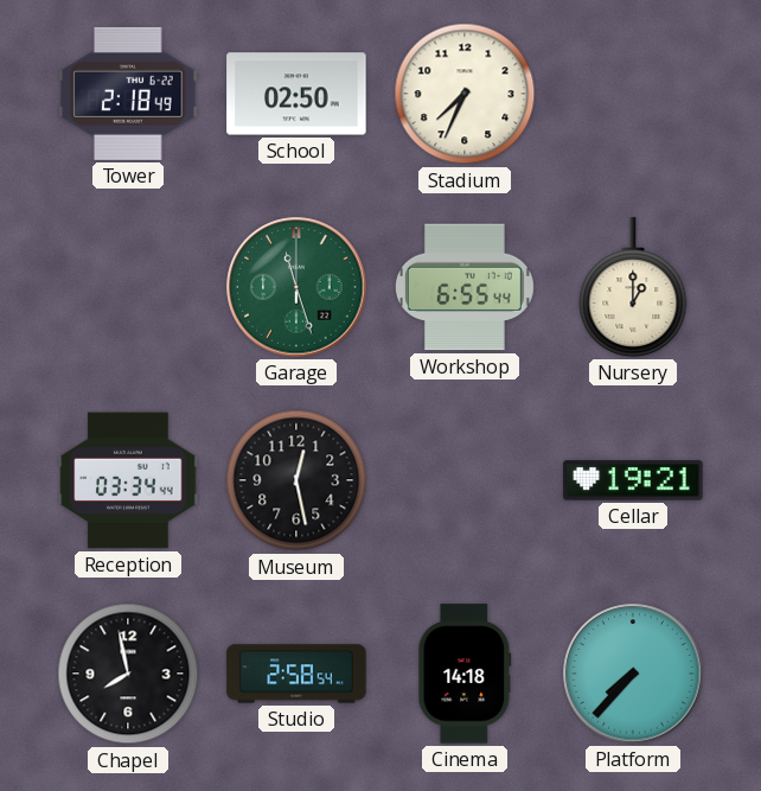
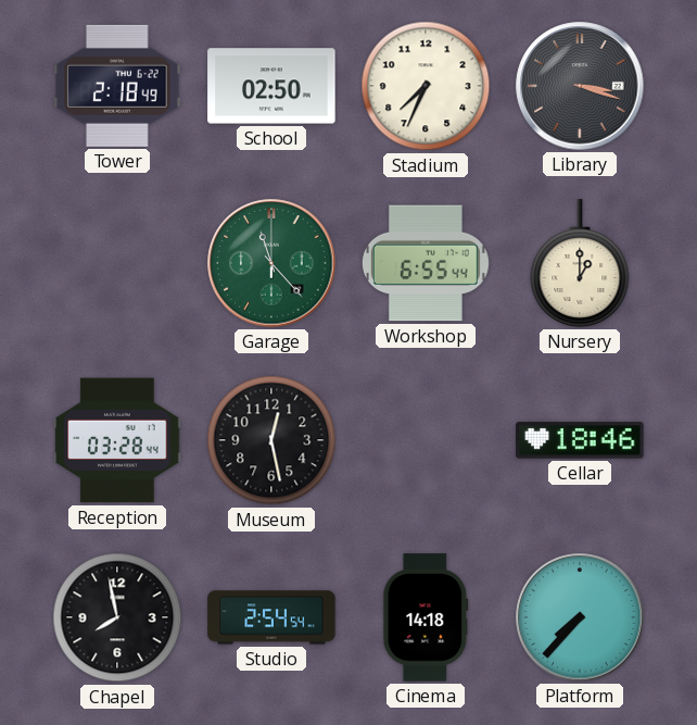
Library: none -> 3:18 (580, 86)
Garage: 11:27 -> 11:23 (271, 263)
Reception: 03:34 -> 03:28 (117, 440)
Cellar: 19:21 -> 18:46 (580, 440)
Studio: 2:58 -> 2:54 (271, 617)
